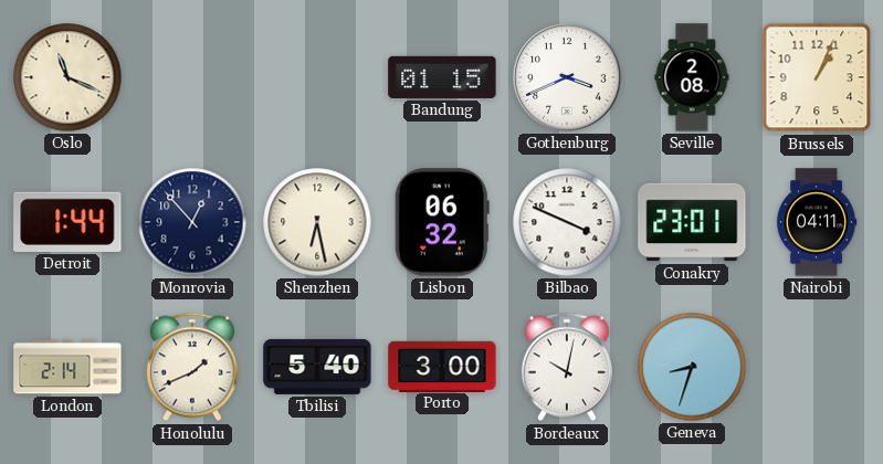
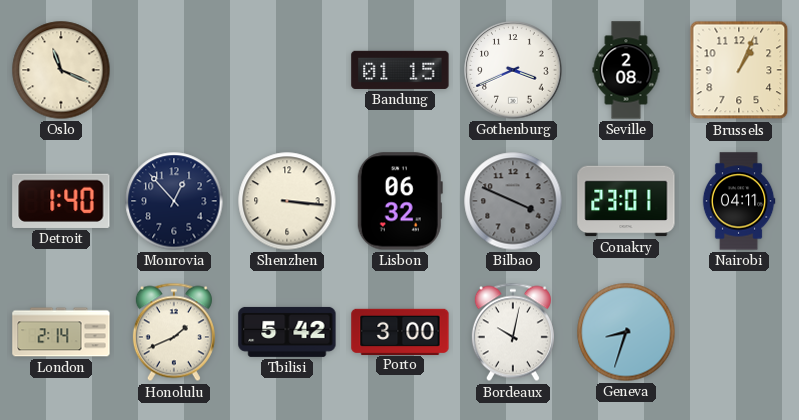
Detroit: 1:44 -> 1:40 (61, 201)
Shenzhen: 6:28 -> 3:16 (287, 201)
Bilbao dial: white -> grey (513, 201)
Tbilisi: 5:40 -> 5:42 (287, 332)
